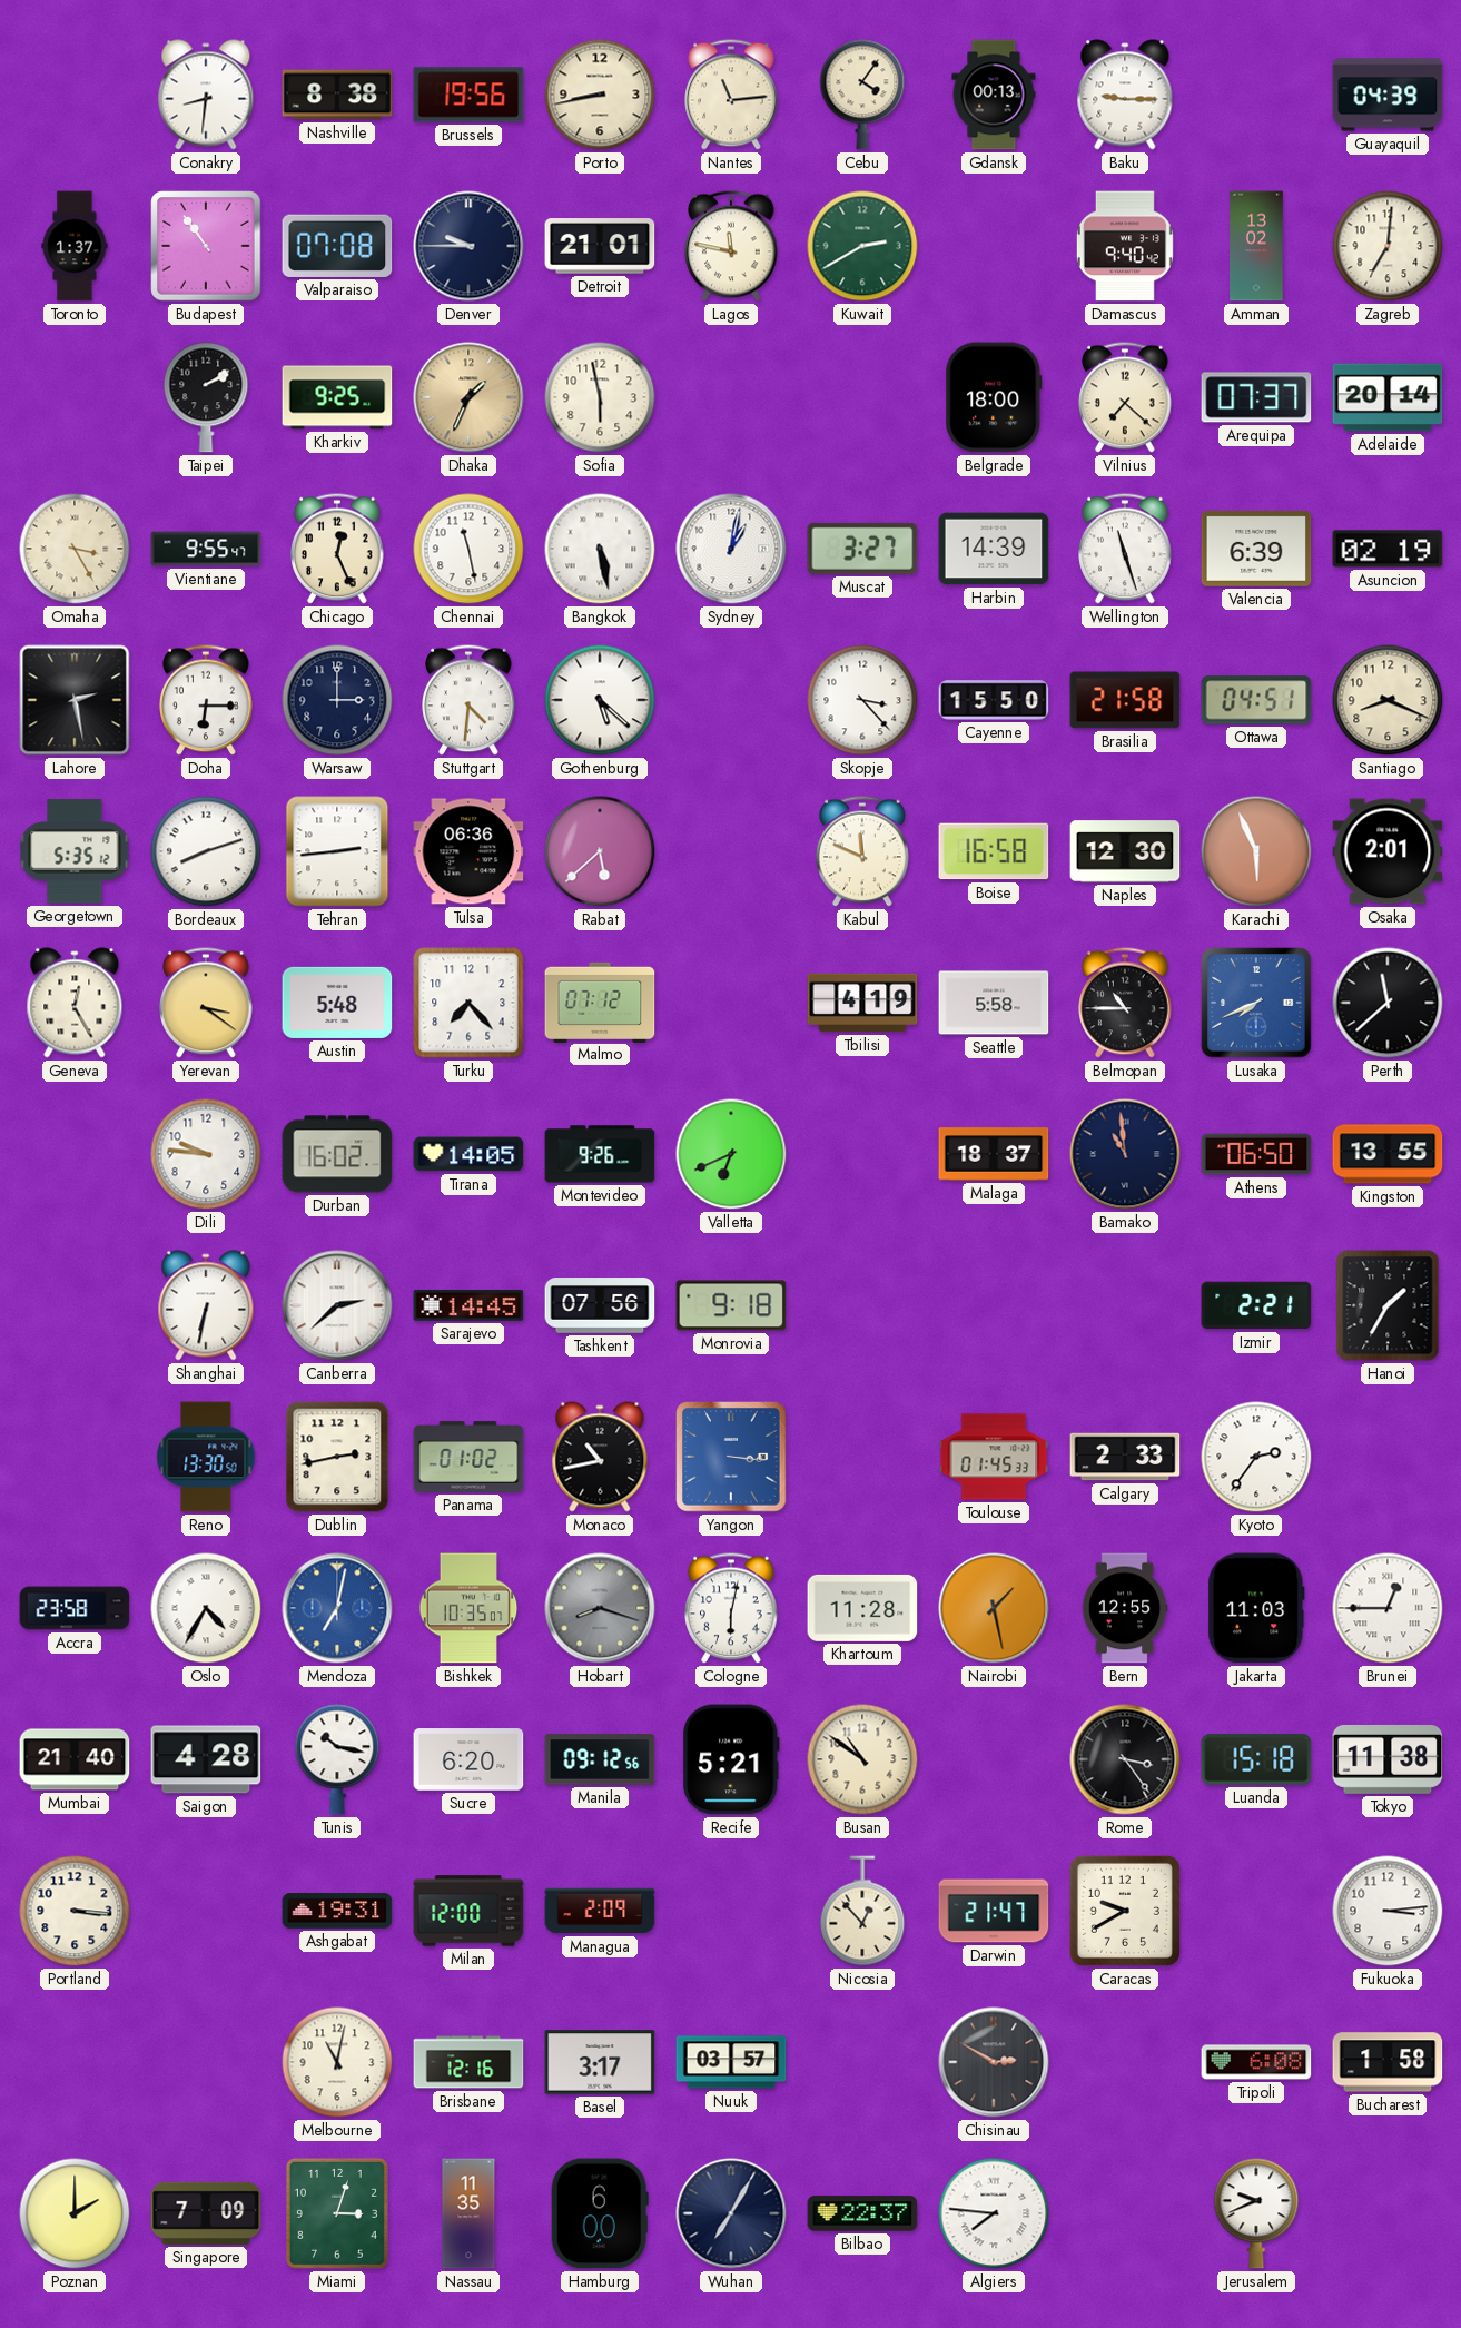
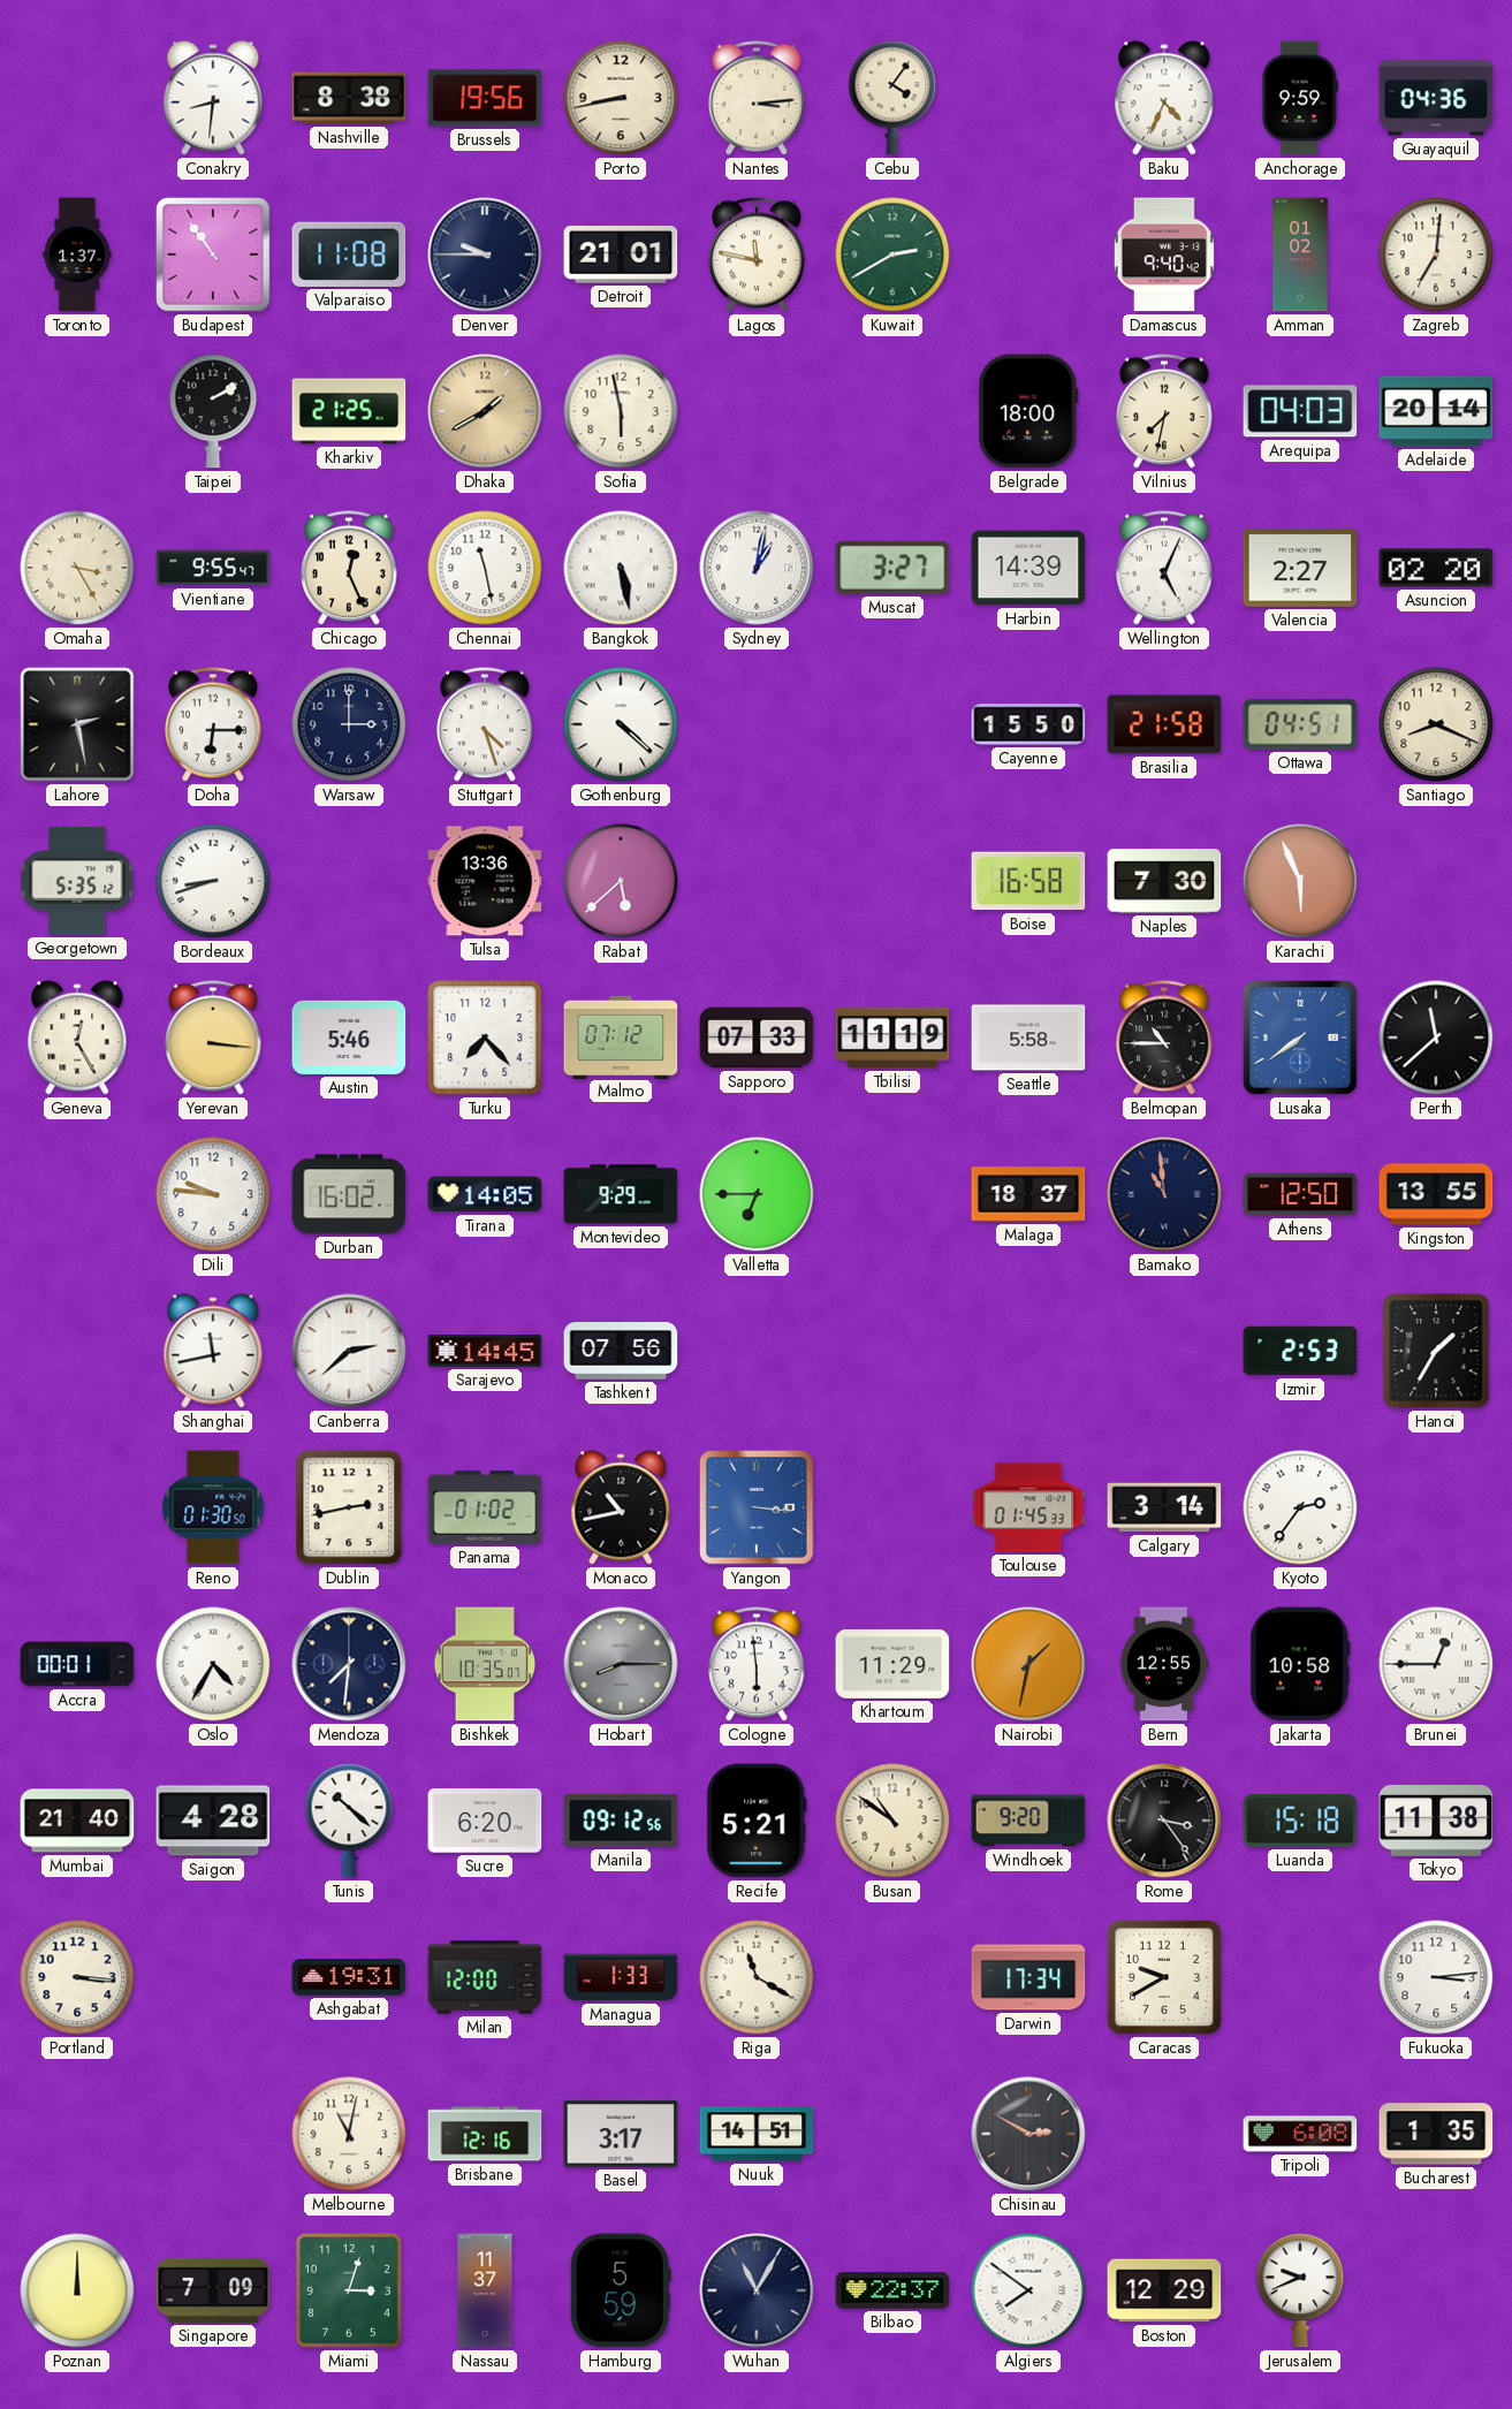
Nantes: 11:14 -> 3:14 (757, 98)
Gdansk: 00:13 -> none (994, 95)
Baku: 9:15 -> 4:34 (1164, 98)
Anchorage: none -> 9:59 (1300, 98)
Guayaquil: 04:39 -> 04:36 (1436, 98)
Valparaiso: 07:08 -> 11:08 (349, 254)
Amman: 13:02 -> 01:02 (1300, 254)
Kharkiv: 9:25 -> 21:25 (349, 411)
Dhaka: 1:34 -> 1:40 (485, 411)
Vilnius: 7:22 -> 7:32 (1164, 411)
Arequipa: 07:37 -> 04:03 (1300, 411)
Wellington: 11:27 -> 5:04 (1164, 568)
Valencia: 6:39 -> 2:27 (1300, 568)
Asuncion: 02:19 -> 02:20 (1436, 568)
Stuttgart: 4:31 -> 4:27 (485, 724)
Gothenburg: 5:22 -> 4:22 (621, 724)
Skopje: 3:23 -> none (862, 700)
Bordeaux: 8:12 -> 8:42 (213, 881)
Tehran: 2:44 -> none (337, 851)
Tulsa: 06:36 -> 13:36 (485, 881)
Kabul: 11:49 -> none (862, 851)
Naples: 12:30 -> 7:30 (1164, 881)
Osaka: 2:01 -> none (1388, 851)
Yerevan: 3:21 -> 3:16 (213, 1038)
Austin: 5:48 -> 5:46 (349, 1038)
Sapporo: none -> 07:33 (757, 1038)
Tbilisi: 4:19 -> 11:19 (892, 1038)
Lusaka: 7:41 -> 7:39 (1300, 1038)
Montevideo: 9:26 -> 9:29 (621, 1194)
Valletta: 6:41 -> 6:45 (757, 1194)
Athens: 06:50 -> 12:50 (1300, 1194)
Shanghai: 6:32 -> 11:43 (213, 1351)
Monrovia: 9:18 -> none (731, 1305)
Izmir: 2:21 -> 2:53 (1300, 1351)
Reno: 13:30 -> 01:30 (213, 1507)
Calgary: 2:33 -> 3:14 (1164, 1507)
Accra: 23:58 -> 00:01 (77, 1664)
Mendoza: 7:02 -> 7:31 (349, 1664)
Mendoza dial: blue -> navy (349, 1664)
Hobart: 8:18 -> 8:15 (621, 1664)
Cologne: 6:02 -> 5:59 (757, 1664)
Khartoum: 11:28 -> 11:29 (892, 1664)
Nairobi: 1:28 -> 1:32 (1028, 1664)
Jakarta: 11:03 -> 10:58 (1300, 1664)
Tunis: 10:17 -> 10:22 (349, 1821)
Windhoek: none -> 9:20 (1028, 1821)
Managua: 2:09 -> 1:33 (621, 1977)
Riga: none -> 11:20 (757, 1977)
Nicosia: 12:53 -> none (862, 1911)
Darwin: 21:47 -> 17:34 (1028, 1977)
Nuuk: 03:57 -> 14:51 (757, 2134)
Bucharest: 1:58 -> 1:35 (1436, 2134)
Poznan: 2:00 -> 12:00 (77, 2290)
Nassau: 11:35 -> 11:37 (485, 2290)
Hamburg: 6:00 -> 5:59 (621, 2290)
Wuhan: 7:05 -> 11:05 (757, 2290)
Algiers: 7:46 -> 7:51 (1028, 2290)
Boston: none -> 12:29 (1164, 2290)
